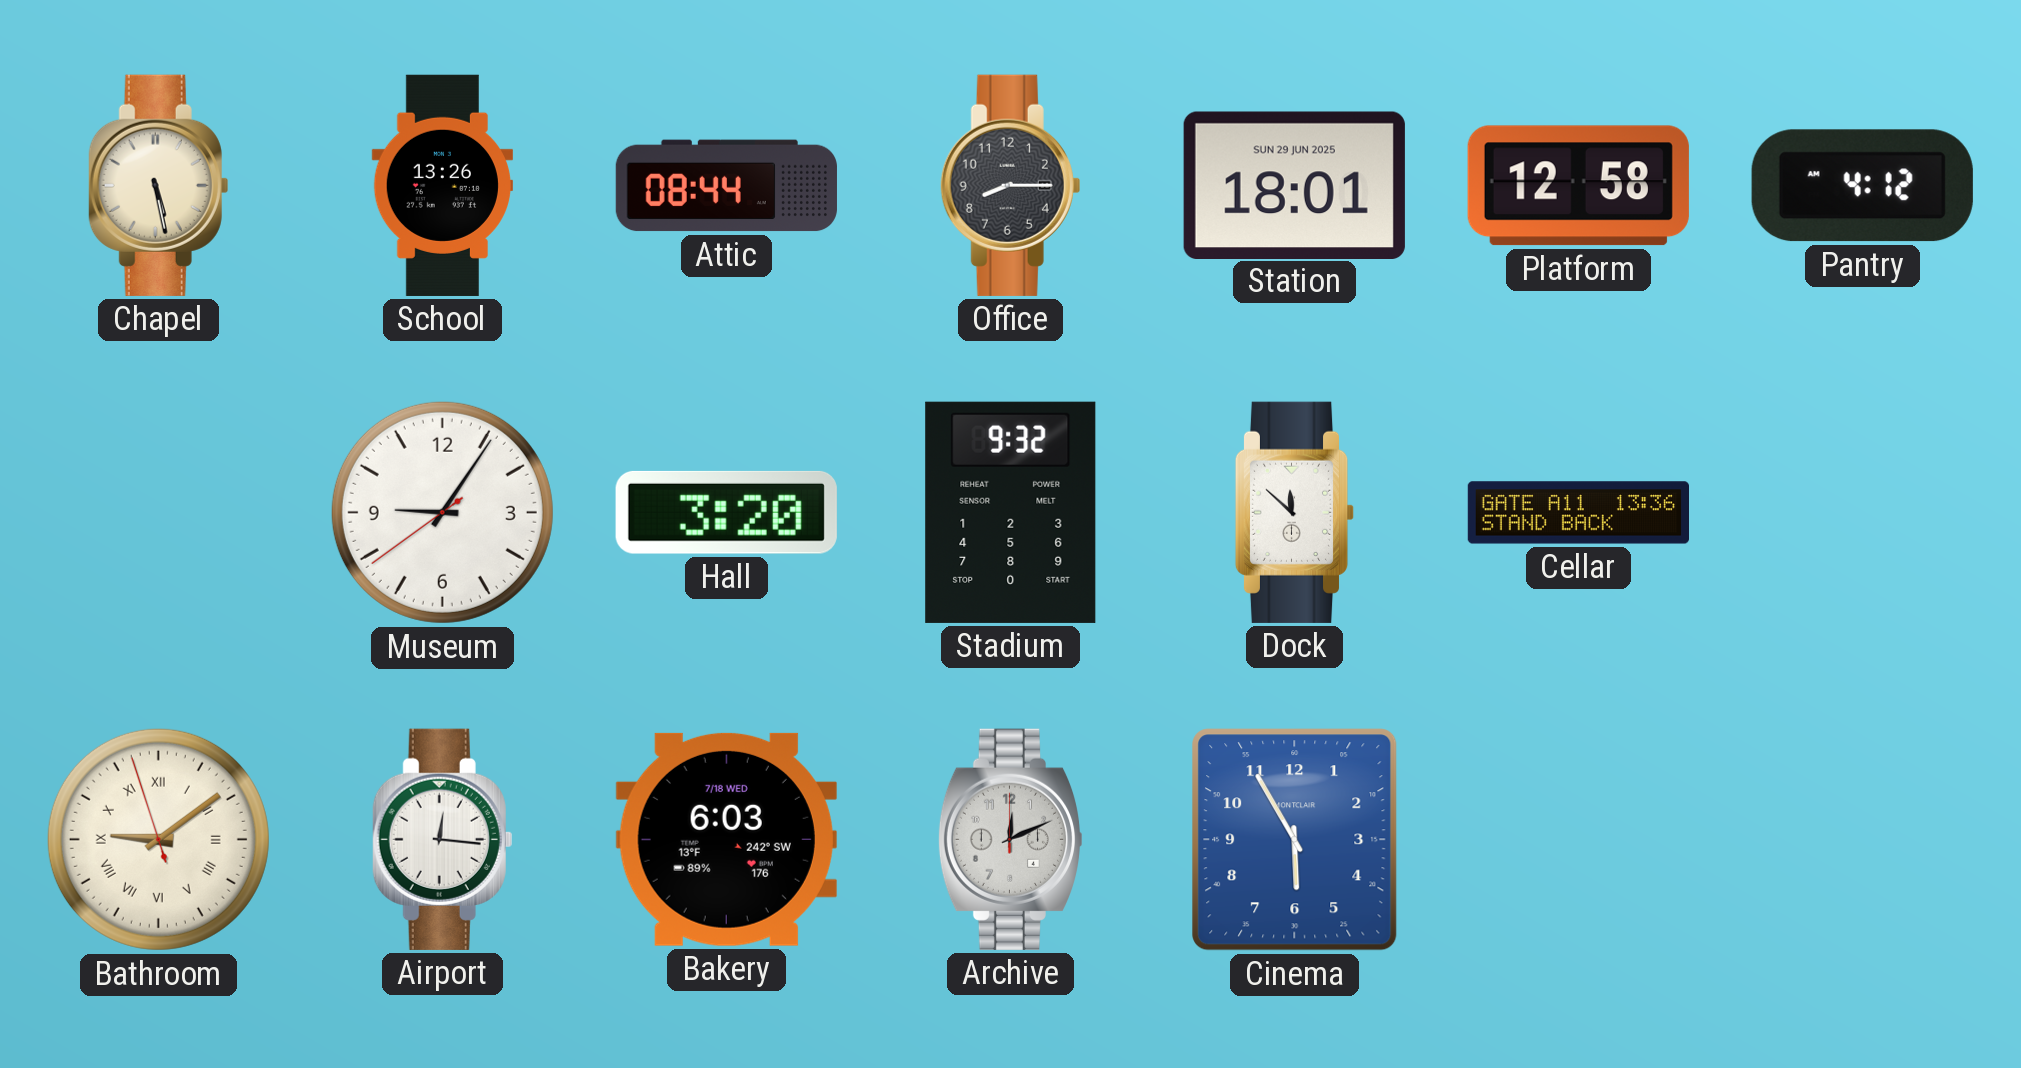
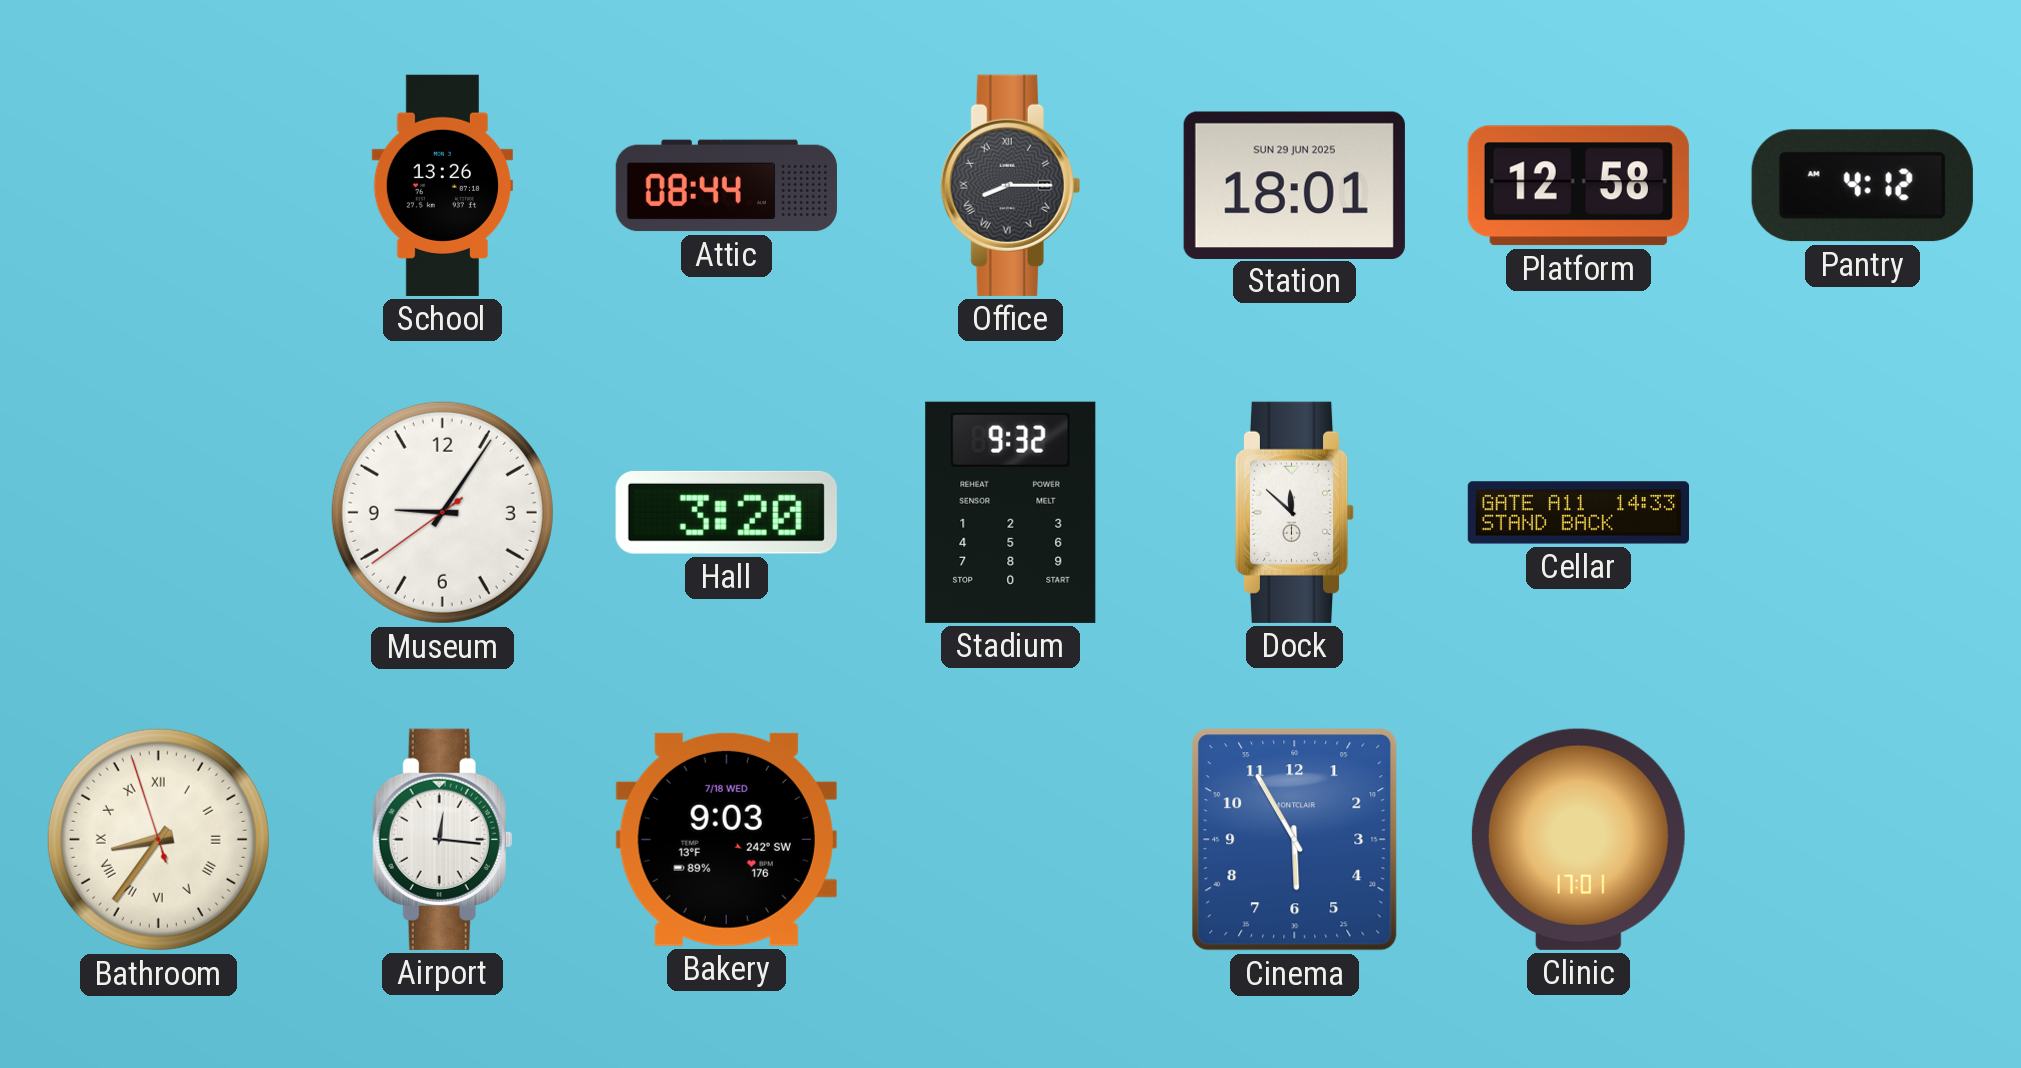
Chapel: 5:28 -> none (159, 185)
Office numerals: Arabic -> Roman (1011, 185)
Cellar: 13:36 -> 14:33 (1579, 513)
Bathroom: 9:08 -> 8:35 (158, 839)
Bakery: 6:03 -> 9:03 (726, 839)
Archive: 12:11 -> none (1010, 839)
Clinic: none -> 17:01 (1578, 839)
